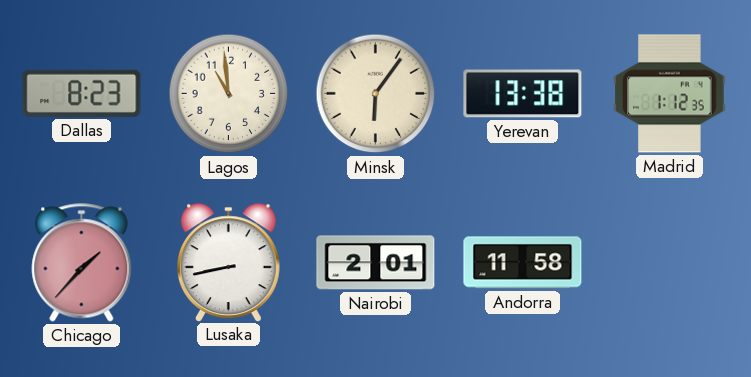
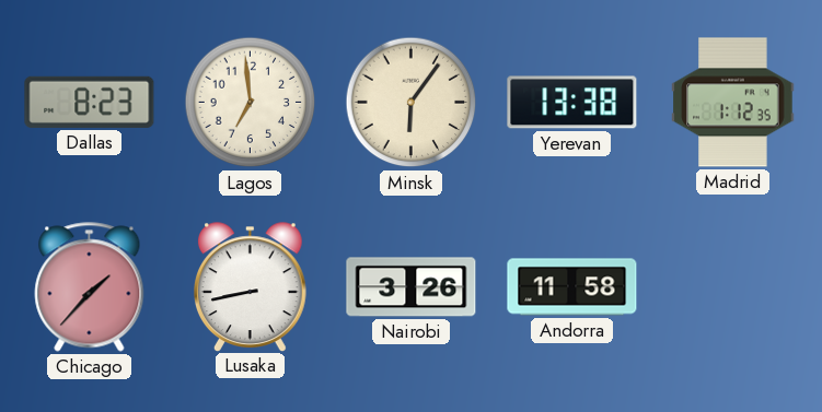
Lagos: 10:59 -> 6:59 (251, 103)
Nairobi: 2:01 -> 3:26 (412, 287)
